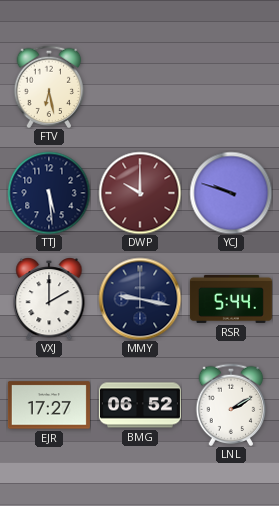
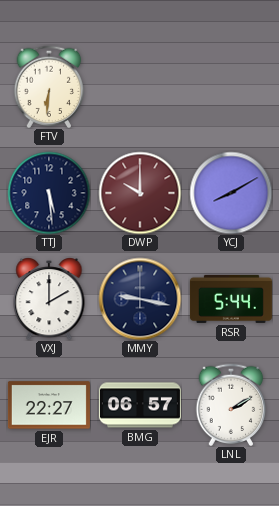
FTV: 6:28 -> 6:31 (49, 87)
YCJ: 9:48 -> 8:10 (231, 193)
EJR: 17:27 -> 22:27 (49, 405)
BMG: 06:52 -> 06:57 (140, 405)
